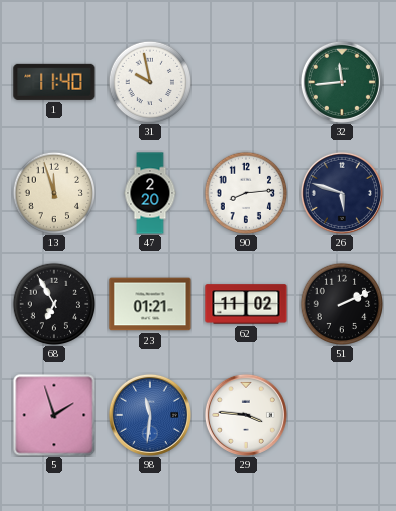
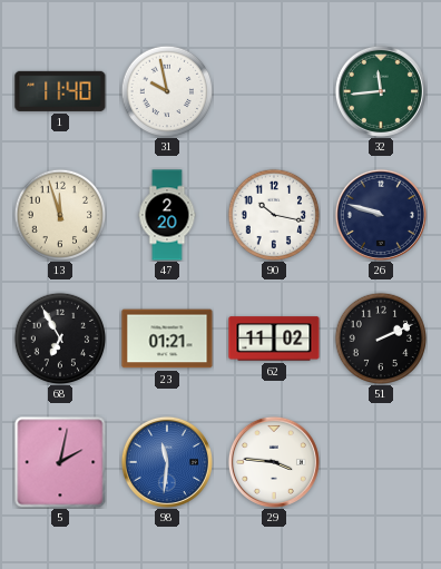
90: 8:14 -> 10:17 (274, 215)
26: 5:48 -> 9:48 (381, 215)
5: 1:57 -> 2:02 (60, 462)
